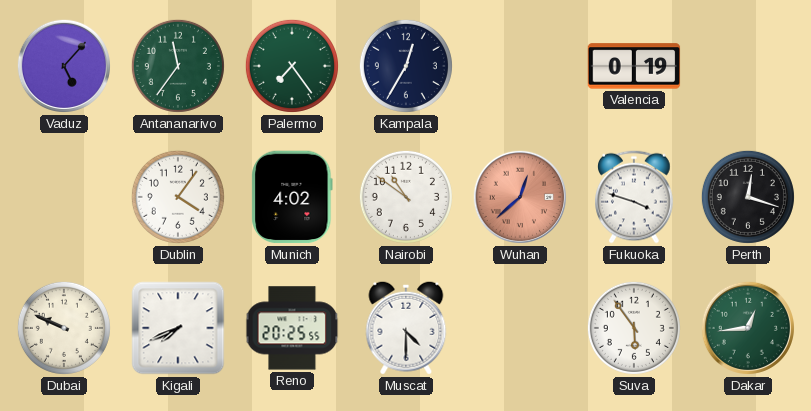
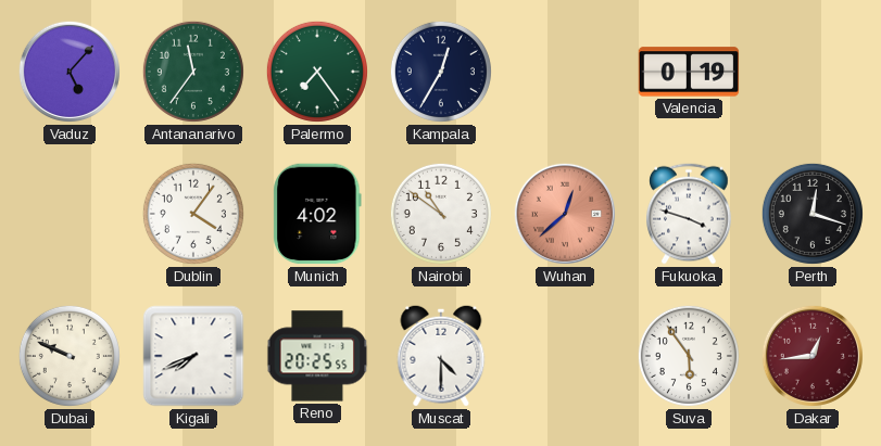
Dakar dial: green -> burgundy (813, 356)
